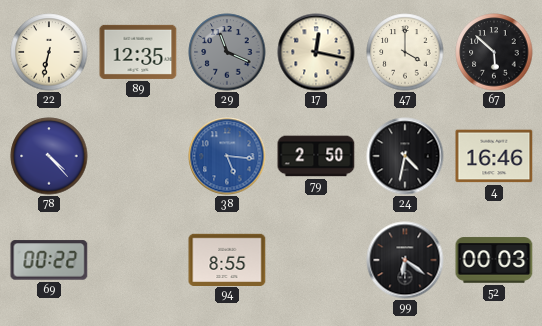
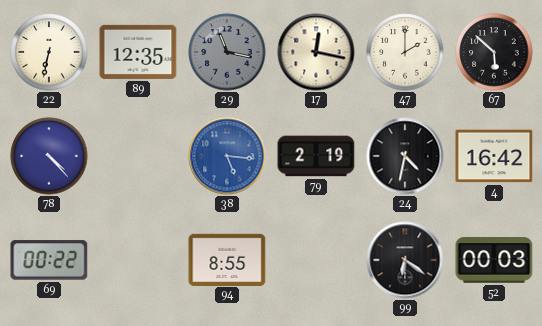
29: 11:19 -> 11:17 (227, 52)
47: 4:00 -> 2:00 (405, 52)
79: 2:50 -> 2:19 (316, 156)
4: 16:46 -> 16:42 (494, 156)
